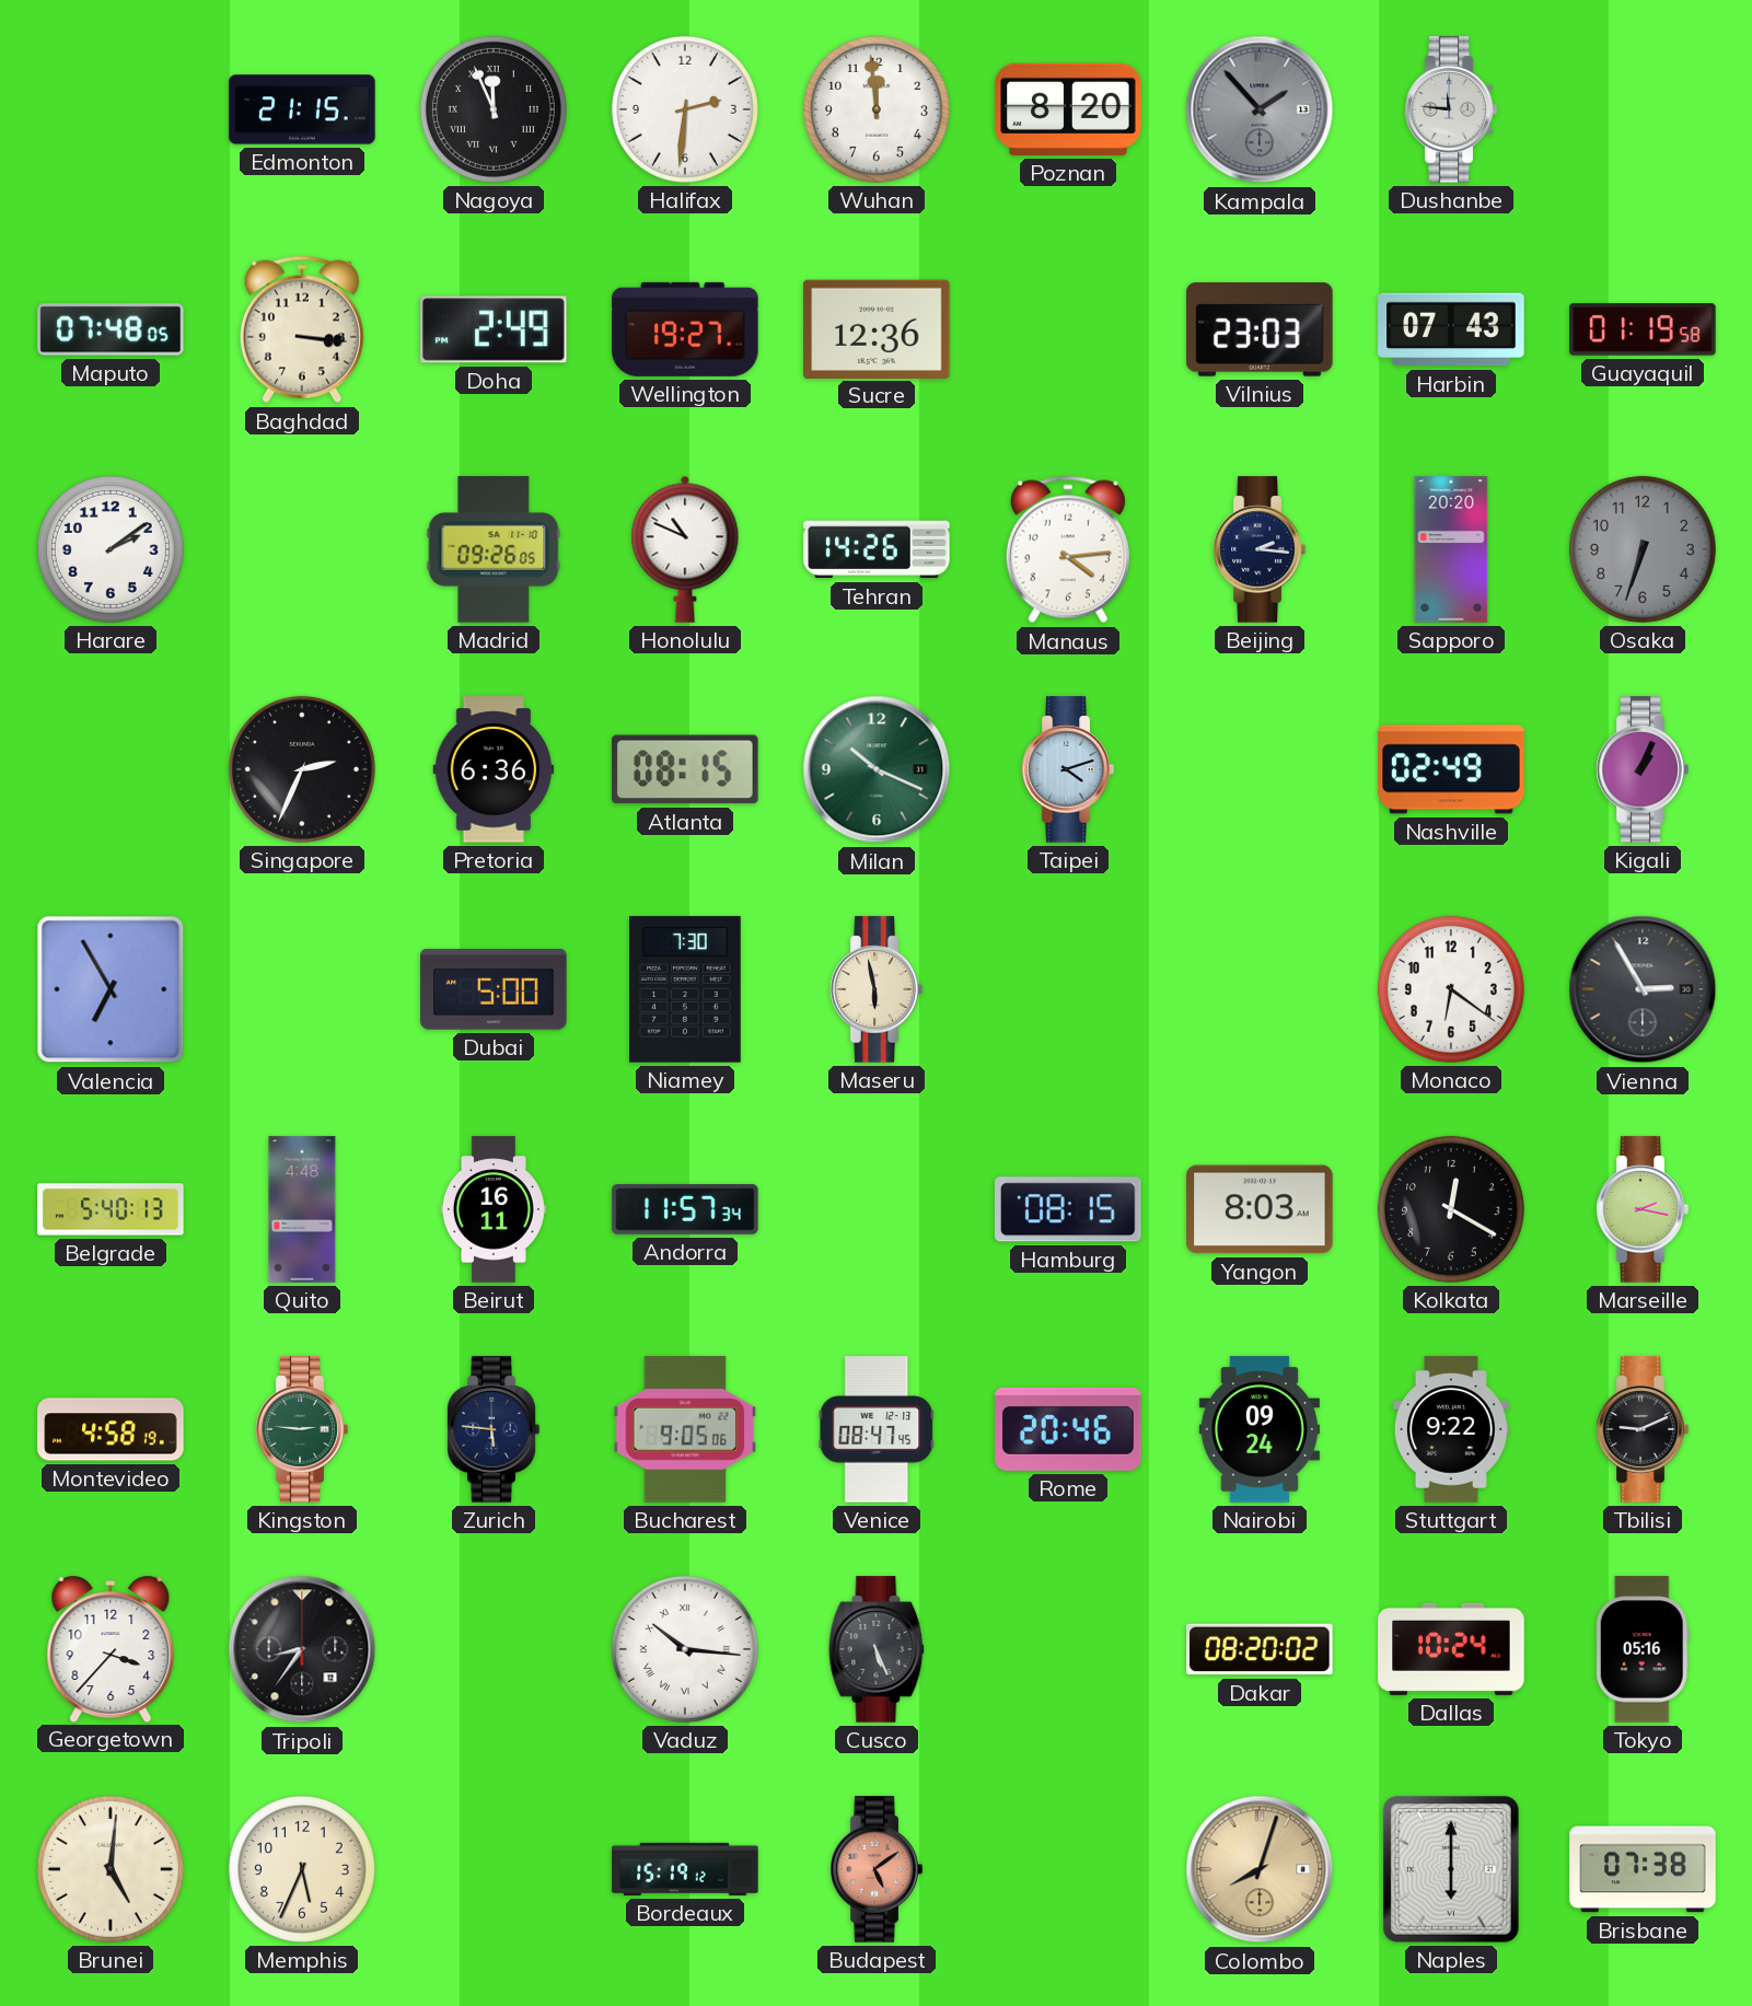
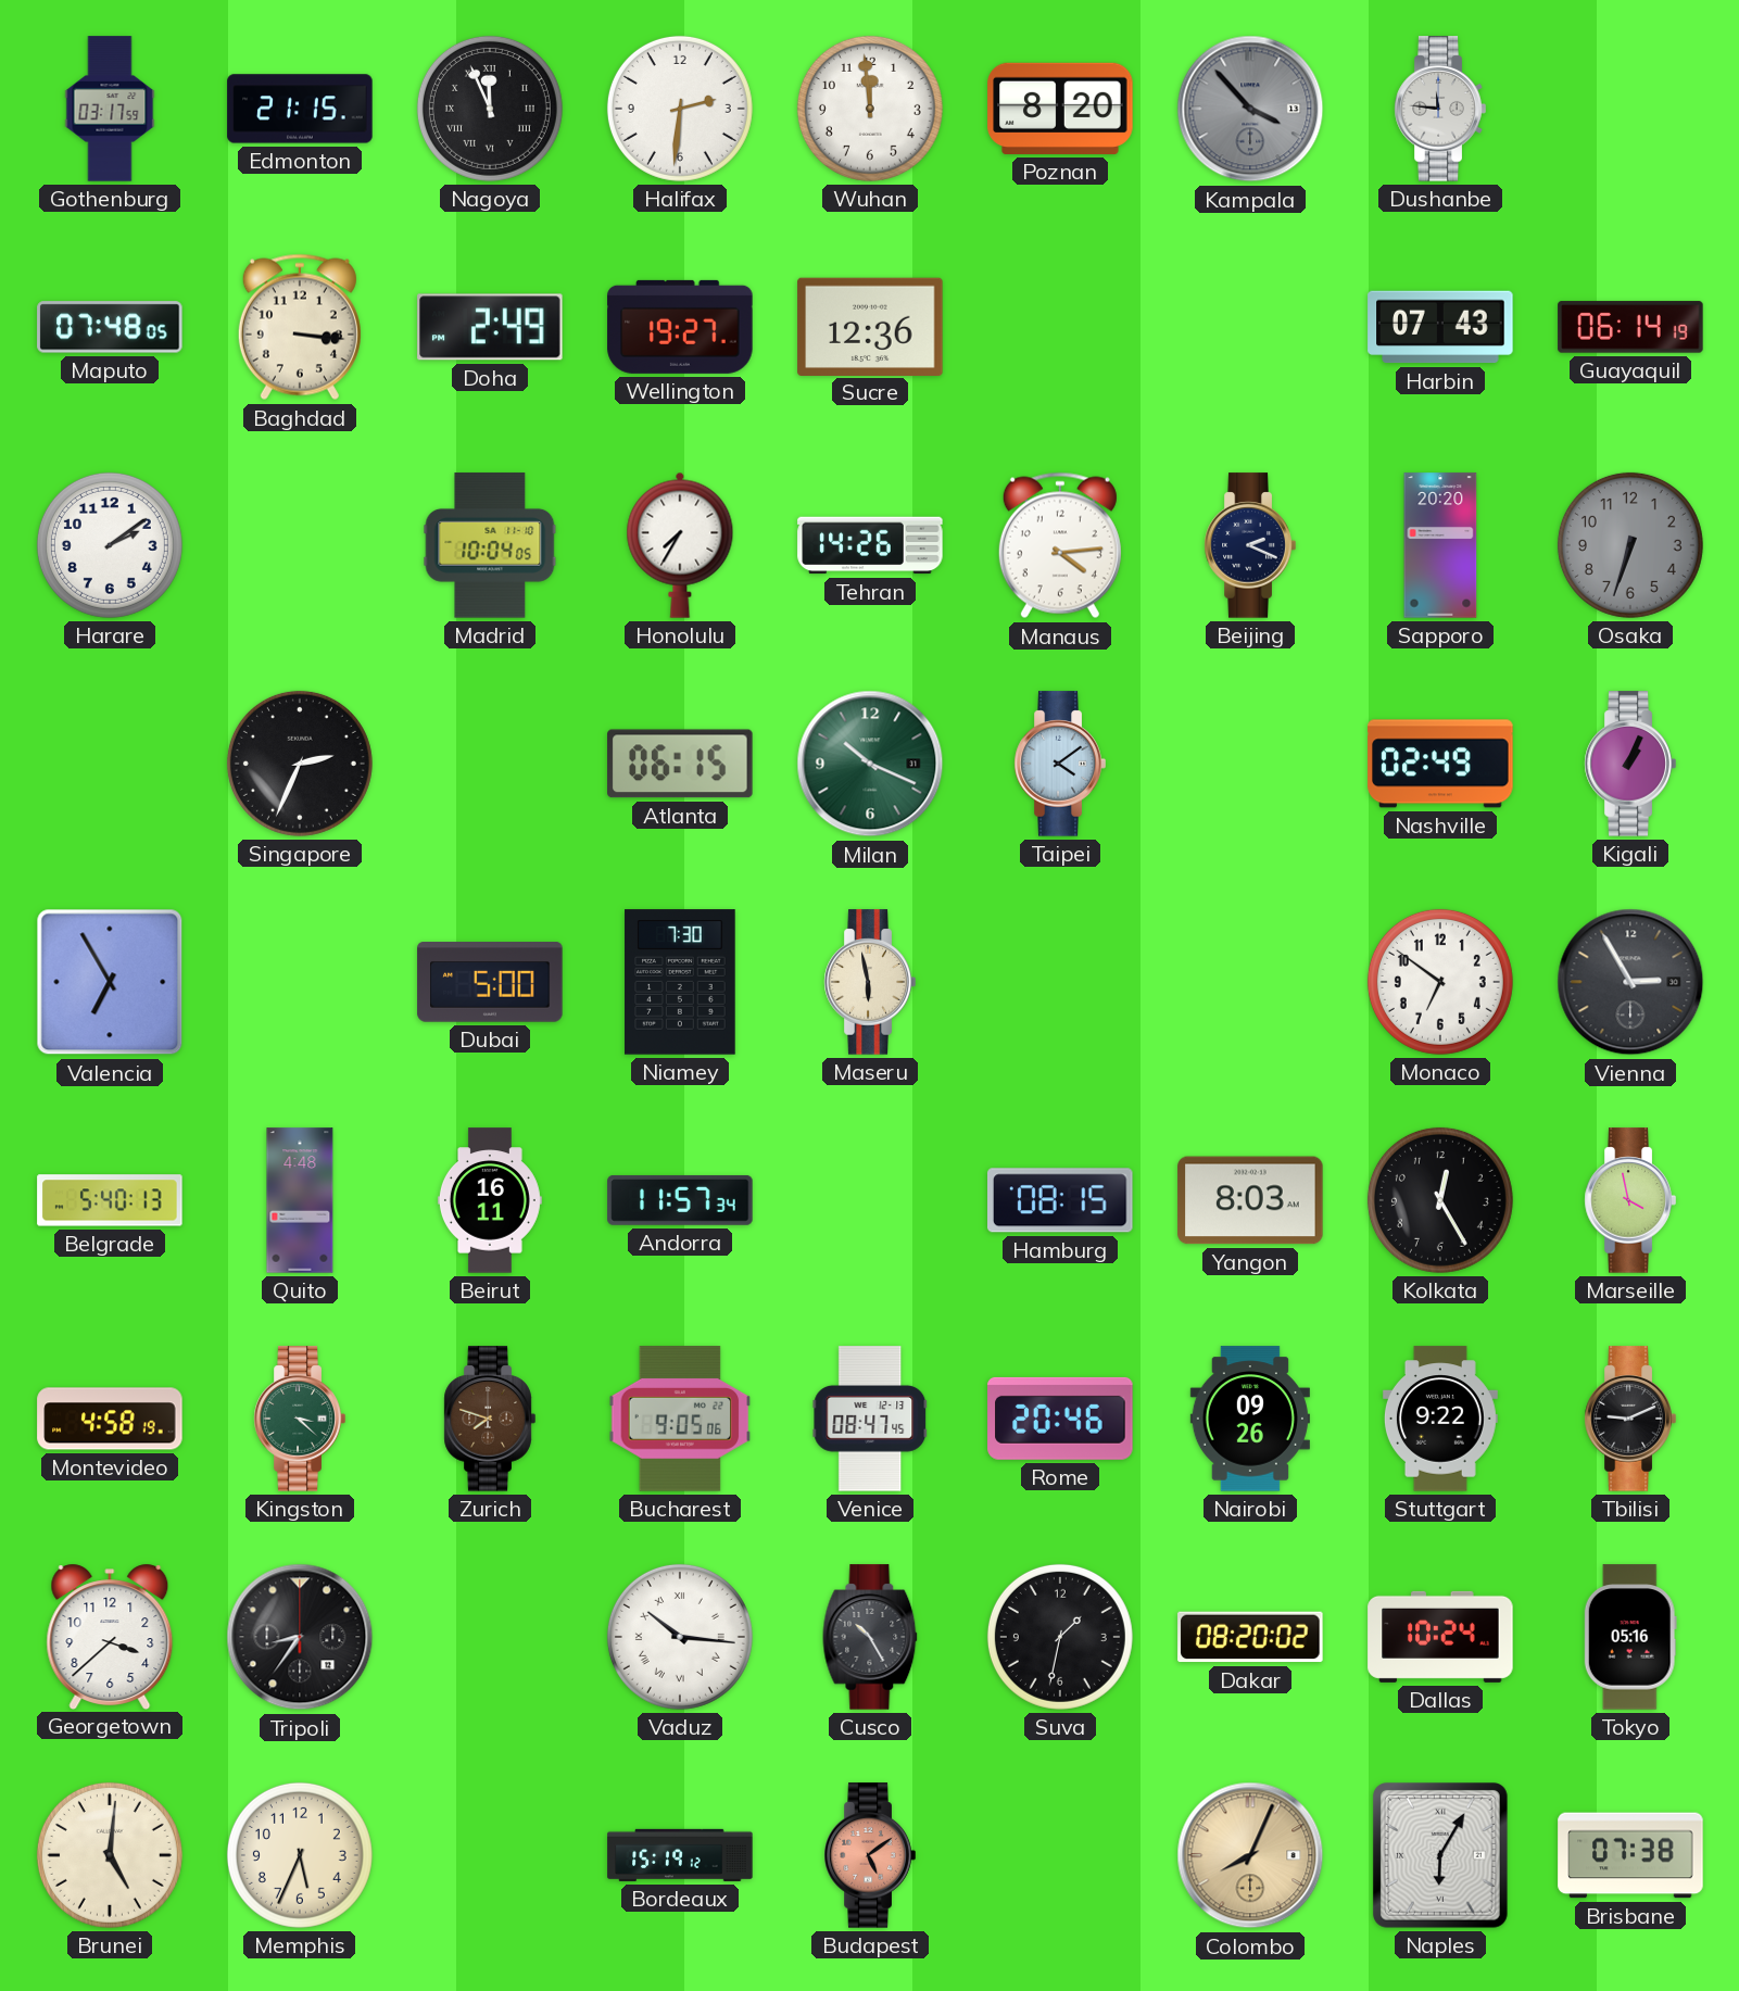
Gothenburg: none -> 03:17 (110, 109)
Kampala: 1:53 -> 3:53 (1250, 109)
Vilnius: 23:03 -> none (1260, 329)
Guayaquil: 01:19 -> 06:14 (1630, 327)
Madrid: 09:26 -> 10:04 (490, 545)
Honolulu: 10:49 -> 7:35 (680, 545)
Beijing: 2:16 -> 2:19 (1250, 545)
Pretoria: 6:36 -> none (494, 769)
Atlanta: 08:15 -> 06:15 (680, 764)
Taipei: 4:12 -> 4:09 (1060, 764)
Monaco: 6:21 -> 6:51 (1440, 982)
Kolkata: 12:20 -> 12:25 (1440, 1200)
Marseille: 2:17 -> 3:58 (1630, 1200)
Kingston: 2:46 -> 3:22 (300, 1419)
Zurich: 5:46 -> 7:48 (490, 1419)
Zurich dial: navy -> brown (490, 1419)
Nairobi: 09:24 -> 09:26 (1250, 1419)
Georgetown: 3:37 -> 3:38 (110, 1636)
Cusco: 5:26 -> 10:25 (870, 1637)
Suva: none -> 1:32 (1060, 1637)
Colombo: 8:03 -> 8:04 (1250, 1855)
Naples: 6:00 -> 6:05 (1440, 1856)
